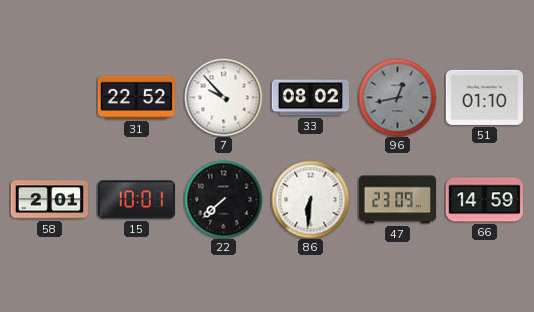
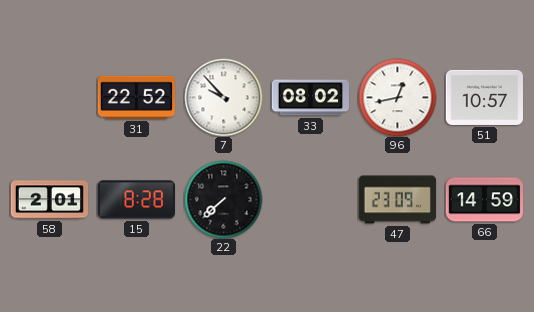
96 dial: grey -> white (397, 97)
51: 01:10 -> 10:57 (484, 97)
15: 10:01 -> 8:28 (136, 200)
86: 6:31 -> none (310, 199)
